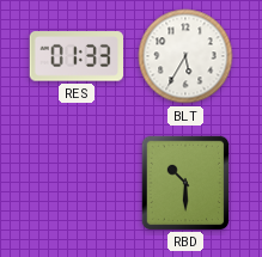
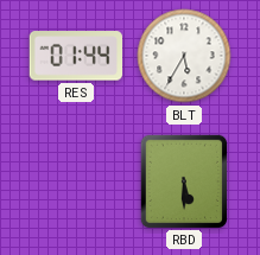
RES: 01:33 -> 01:44 (76, 56)
RBD: 10:30 -> 5:30 (183, 180)
